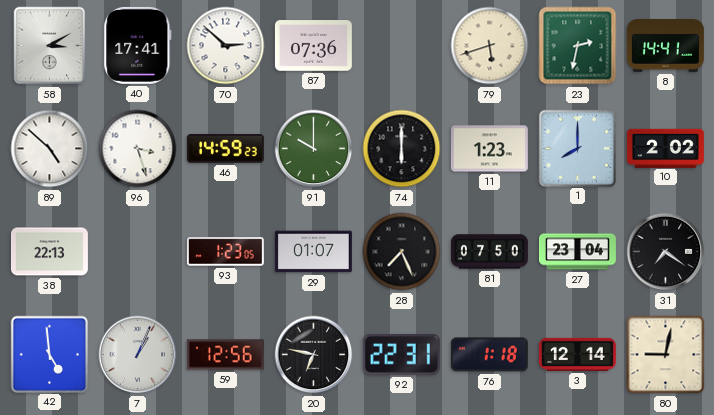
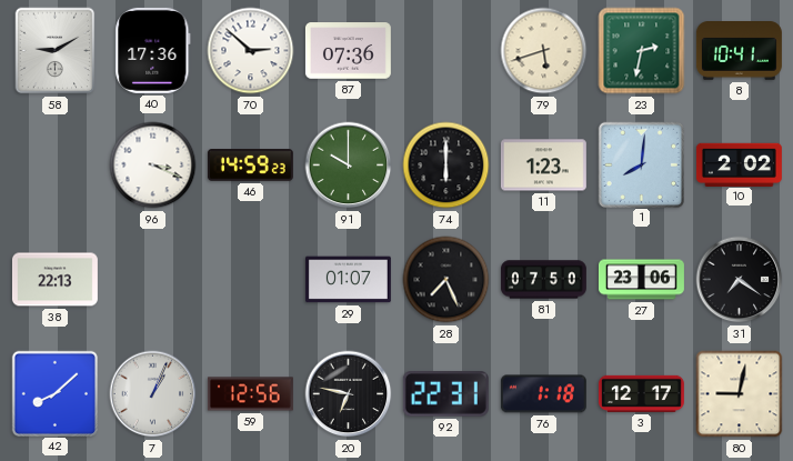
58: 3:10 -> 9:10 (56, 51)
40: 17:41 -> 17:36 (153, 50)
8: 14:41 -> 10:41 (739, 51)
89: 4:52 -> none (50, 149)
96: 3:27 -> 3:19 (153, 166)
1: 8:00 -> 8:01 (641, 164)
93: 1:23 -> none (225, 252)
27: 23:04 -> 23:06 (642, 280)
42: 4:59 -> 8:08 (54, 393)
3: 12:14 -> 12:17 (641, 393)
